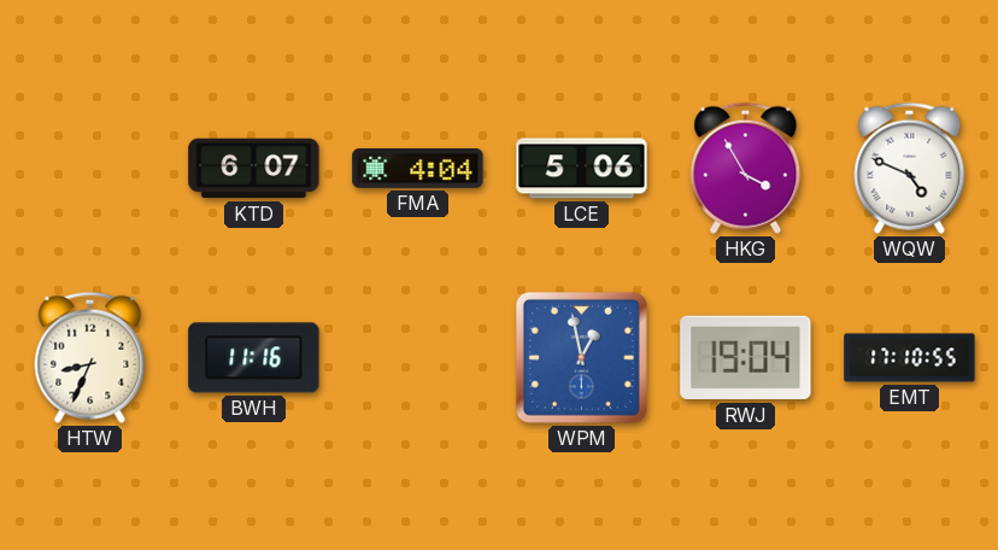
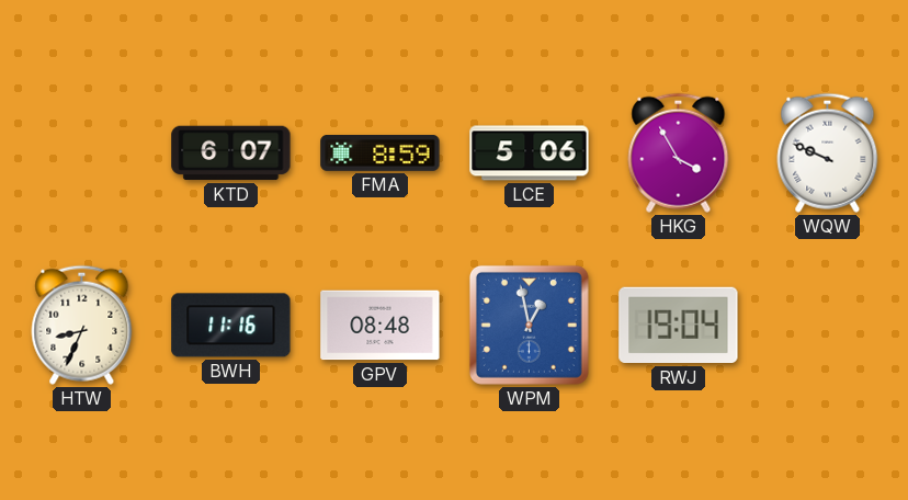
FMA: 4:04 -> 8:59 (381, 154)
WQW: 4:49 -> 9:49 (828, 152)
GPV: none -> 08:48 (381, 326)
EMT: 17:10 -> none (910, 358)
